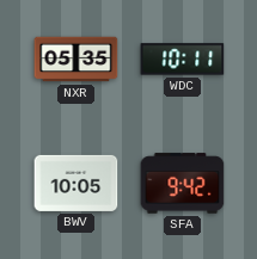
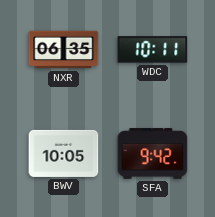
NXR: 05:35 -> 06:35 (64, 50)
